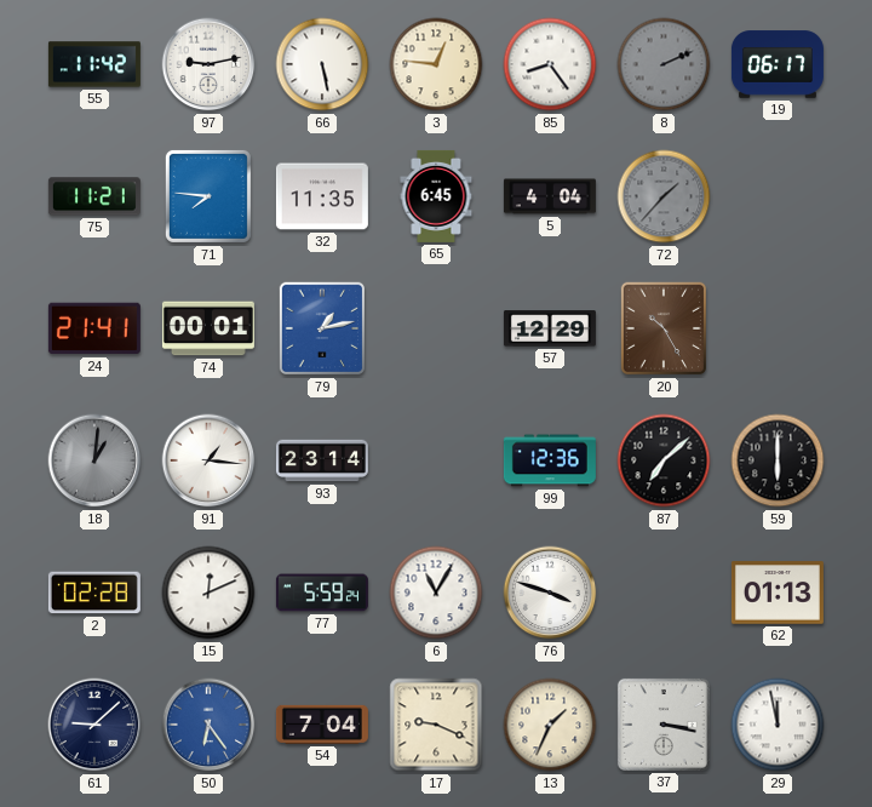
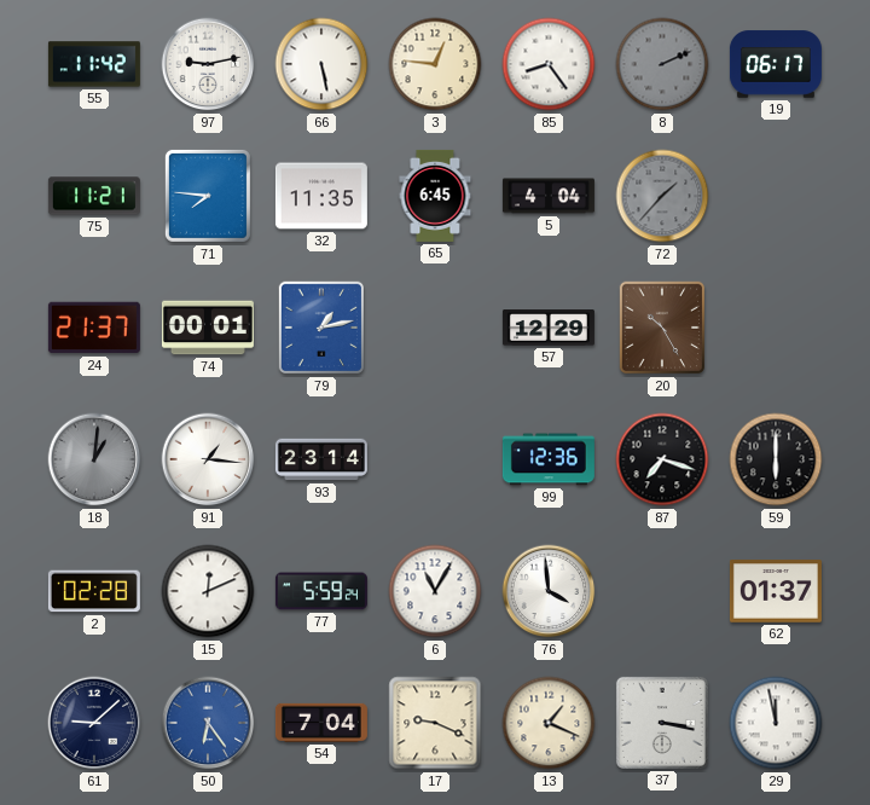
24: 21:41 -> 21:37 (94, 328)
87: 7:08 -> 7:18 (662, 459)
76: 3:48 -> 3:59 (549, 591)
62: 01:13 -> 01:37 (776, 591)
13: 1:34 -> 1:19 (549, 723)
